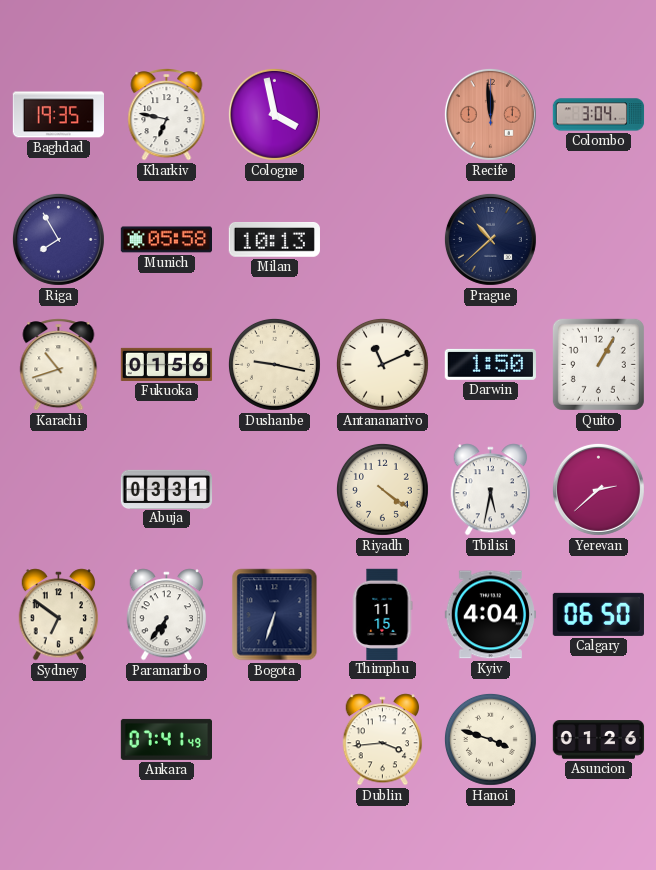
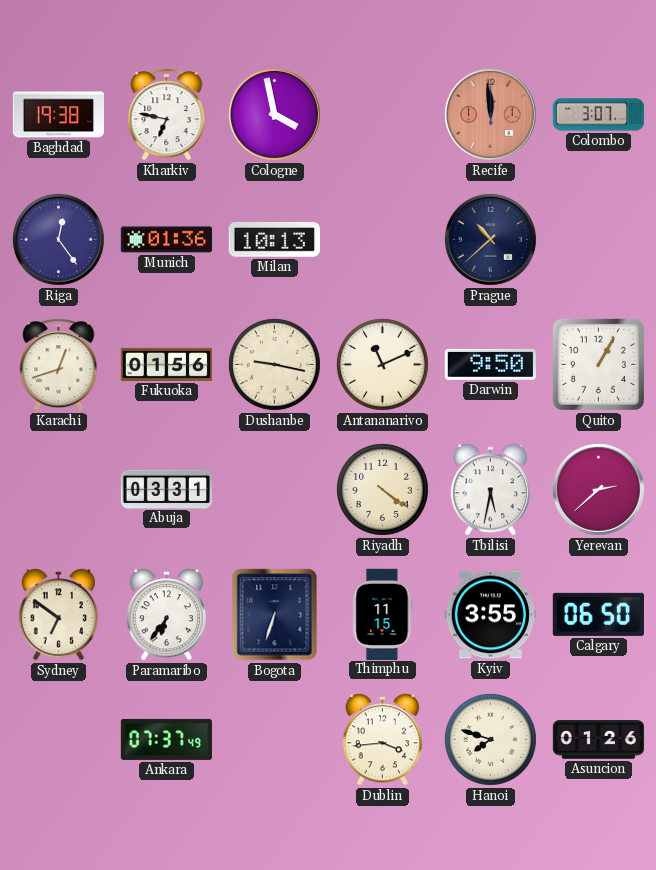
Baghdad: 19:35 -> 19:38 (58, 115)
Colombo: 3:04 -> 3:07 (599, 115)
Riga: 7:55 -> 12:24 (58, 239)
Munich: 05:58 -> 01:36 (166, 240)
Karachi: 10:42 -> 12:42 (59, 365)
Darwin: 1:50 -> 9:50 (490, 364)
Kyiv: 4:04 -> 3:55 (490, 615)
Ankara: 07:41 -> 07:37 (166, 739)
Hanoi: 3:48 -> 7:48 (490, 739)
